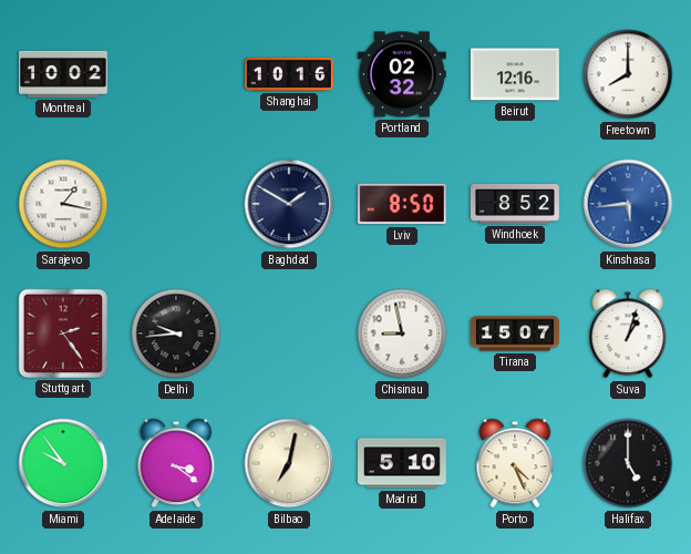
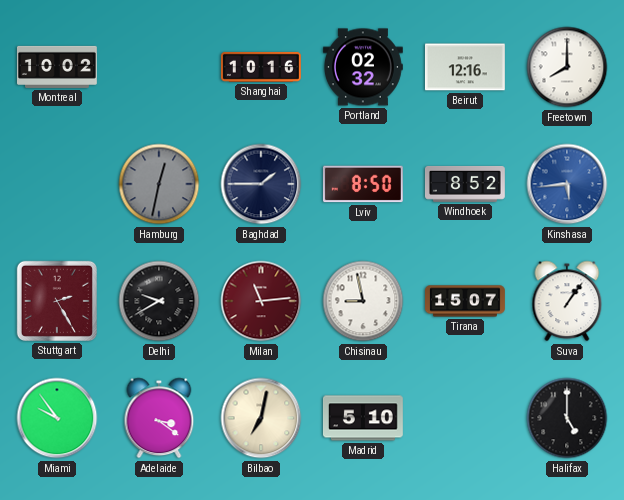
Sarajevo: 1:17 -> none (63, 204)
Hamburg: none -> 12:32 (159, 184)
Baghdad: 1:50 -> 1:45 (261, 184)
Stuttgart: 2:24 -> 2:25 (57, 301)
Delhi: 9:44 -> 9:40 (159, 301)
Milan: none -> 11:14 (261, 301)
Suva: 1:03 -> 1:06 (567, 301)
Porto: 4:26 -> none (515, 463)
